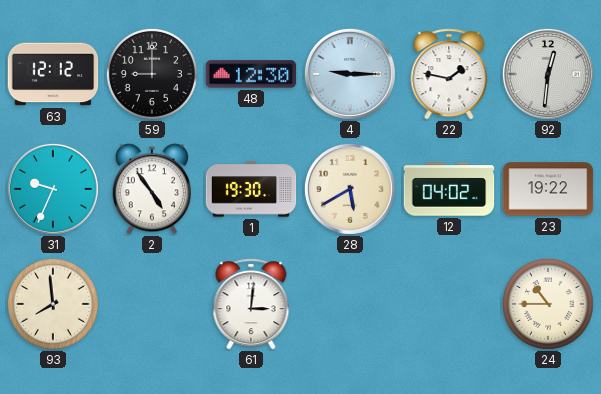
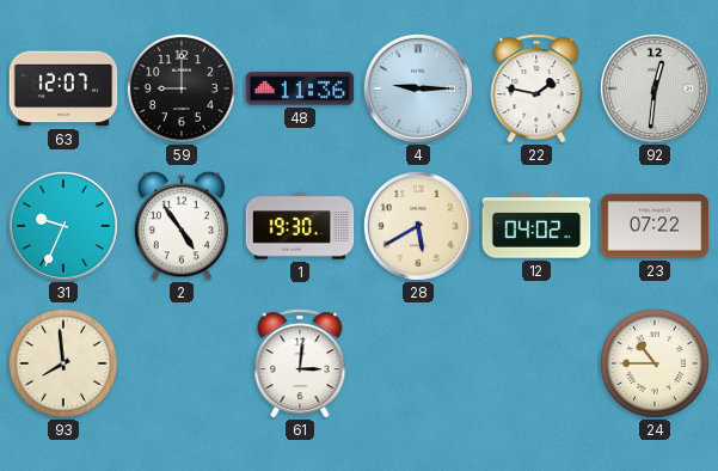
63: 12:12 -> 12:07 (63, 88)
48: 12:30 -> 11:36 (300, 88)
23: 19:22 -> 07:22 (655, 226)
